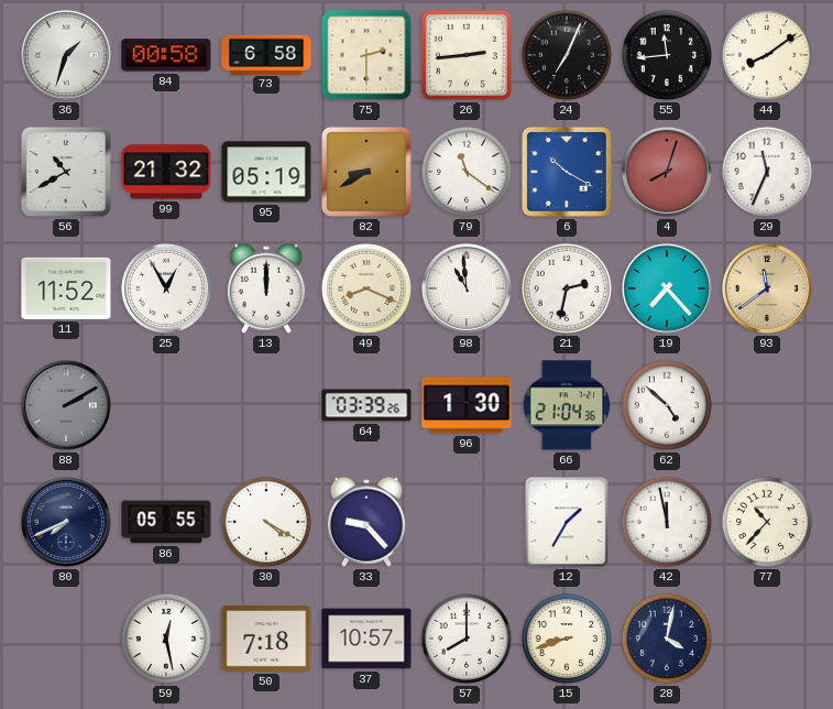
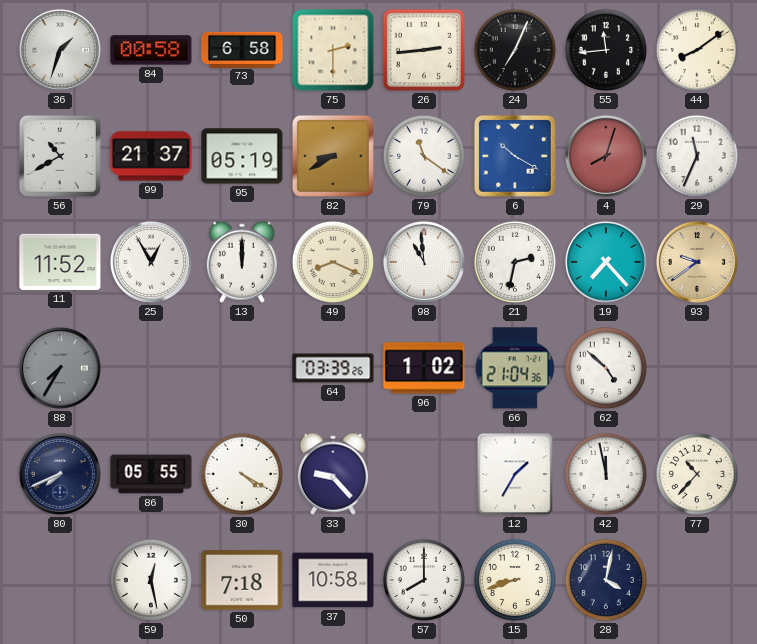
99: 21:32 -> 21:37 (151, 156)
93: 11:39 -> 9:39 (697, 262)
88: 2:10 -> 7:35 (60, 368)
96: 1:30 -> 1:02 (424, 368)
37: 10:57 -> 10:58 (333, 580)
